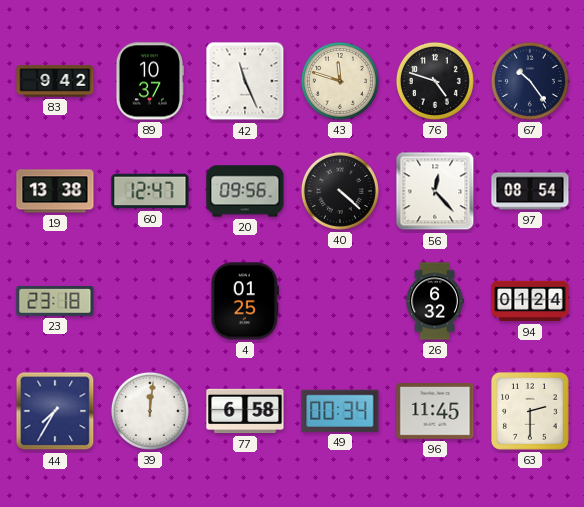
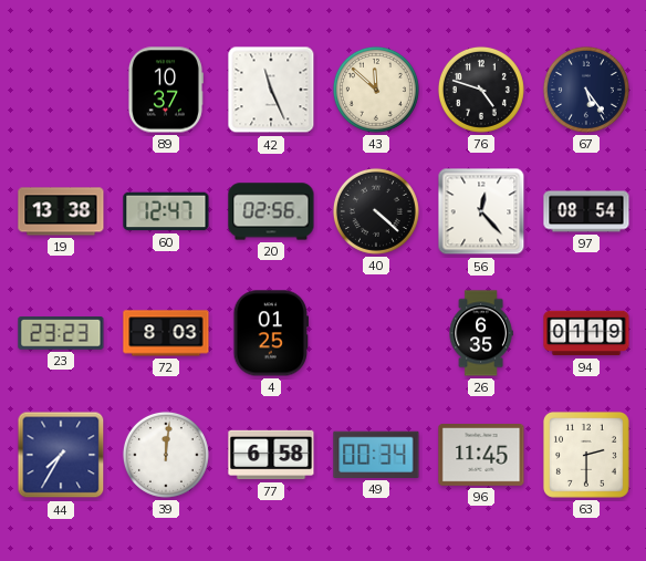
83: 9:42 -> none (55, 81)
43: 11:48 -> 11:52 (376, 90)
67: 10:24 -> 5:24 (586, 90)
20: 09:56 -> 02:56 (271, 211)
23: 23:18 -> 23:23 (61, 333)
72: none -> 8:03 (166, 333)
26: 6:32 -> 6:35 (481, 333)
94: 01:24 -> 01:19 (586, 333)
